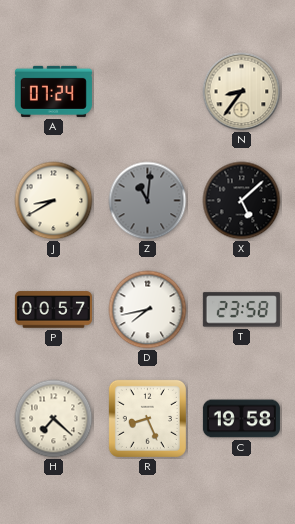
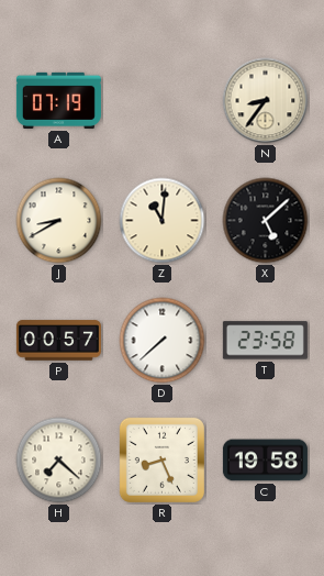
A: 07:24 -> 07:19 (58, 100)
Z dial: grey -> cream (163, 221)
D: 7:43 -> 7:38 (163, 341)
